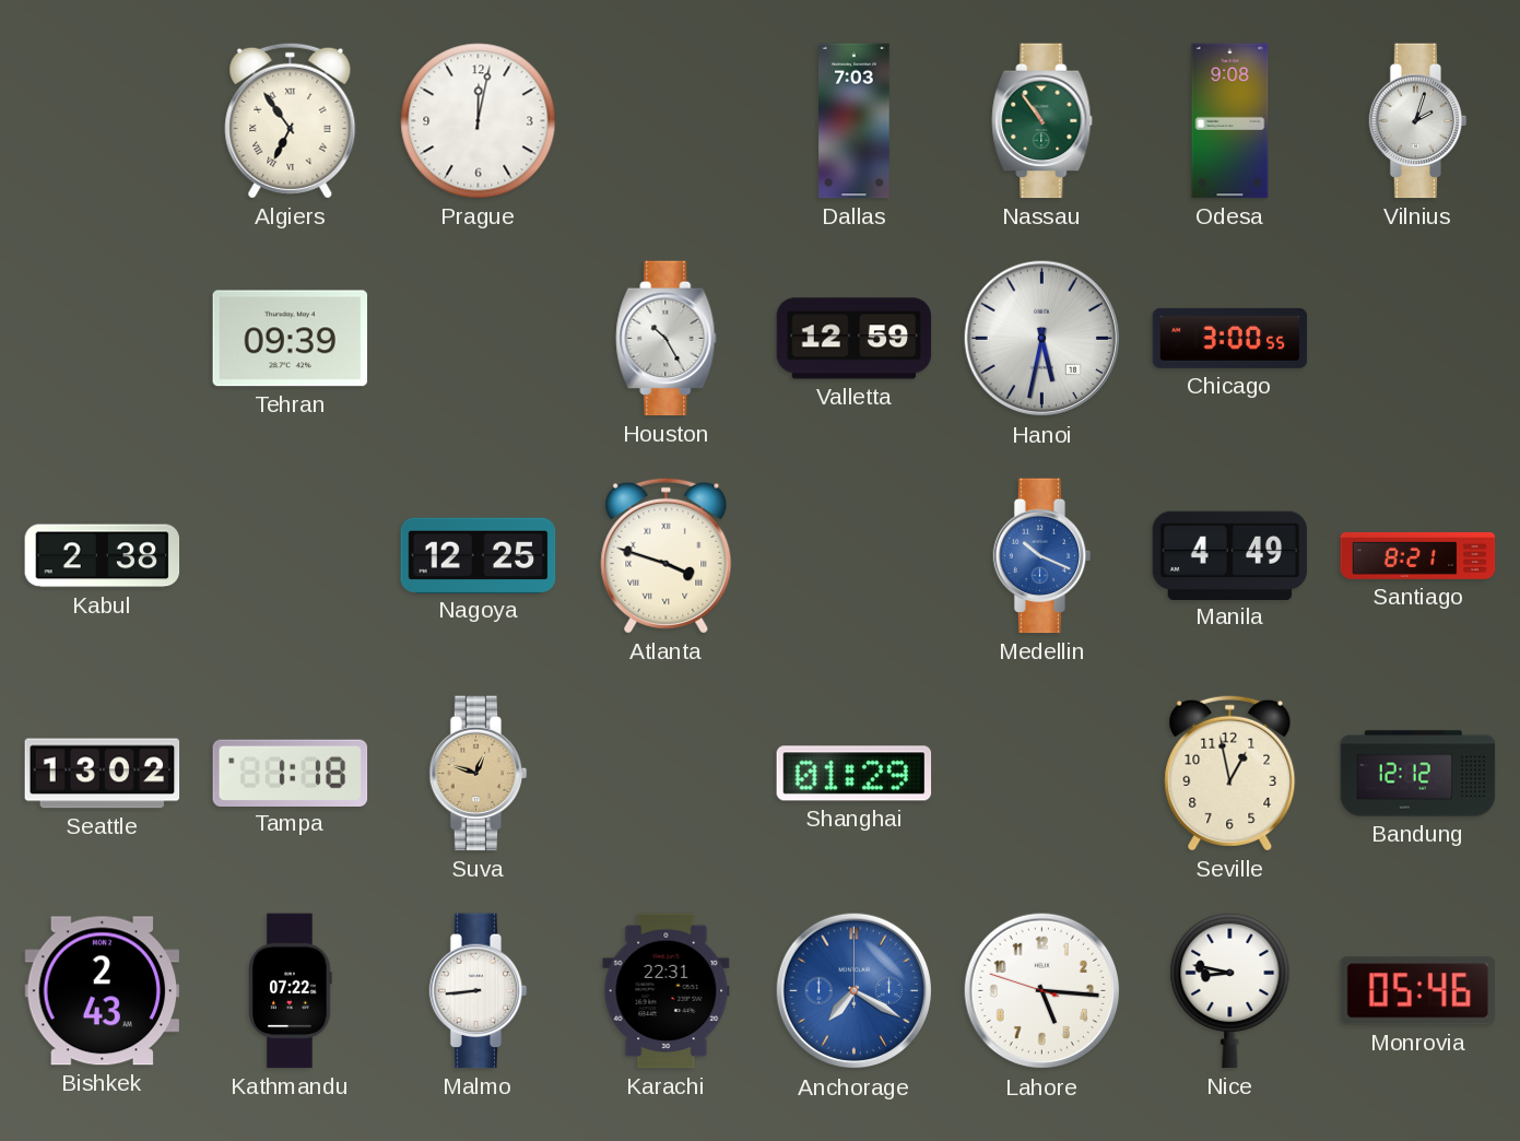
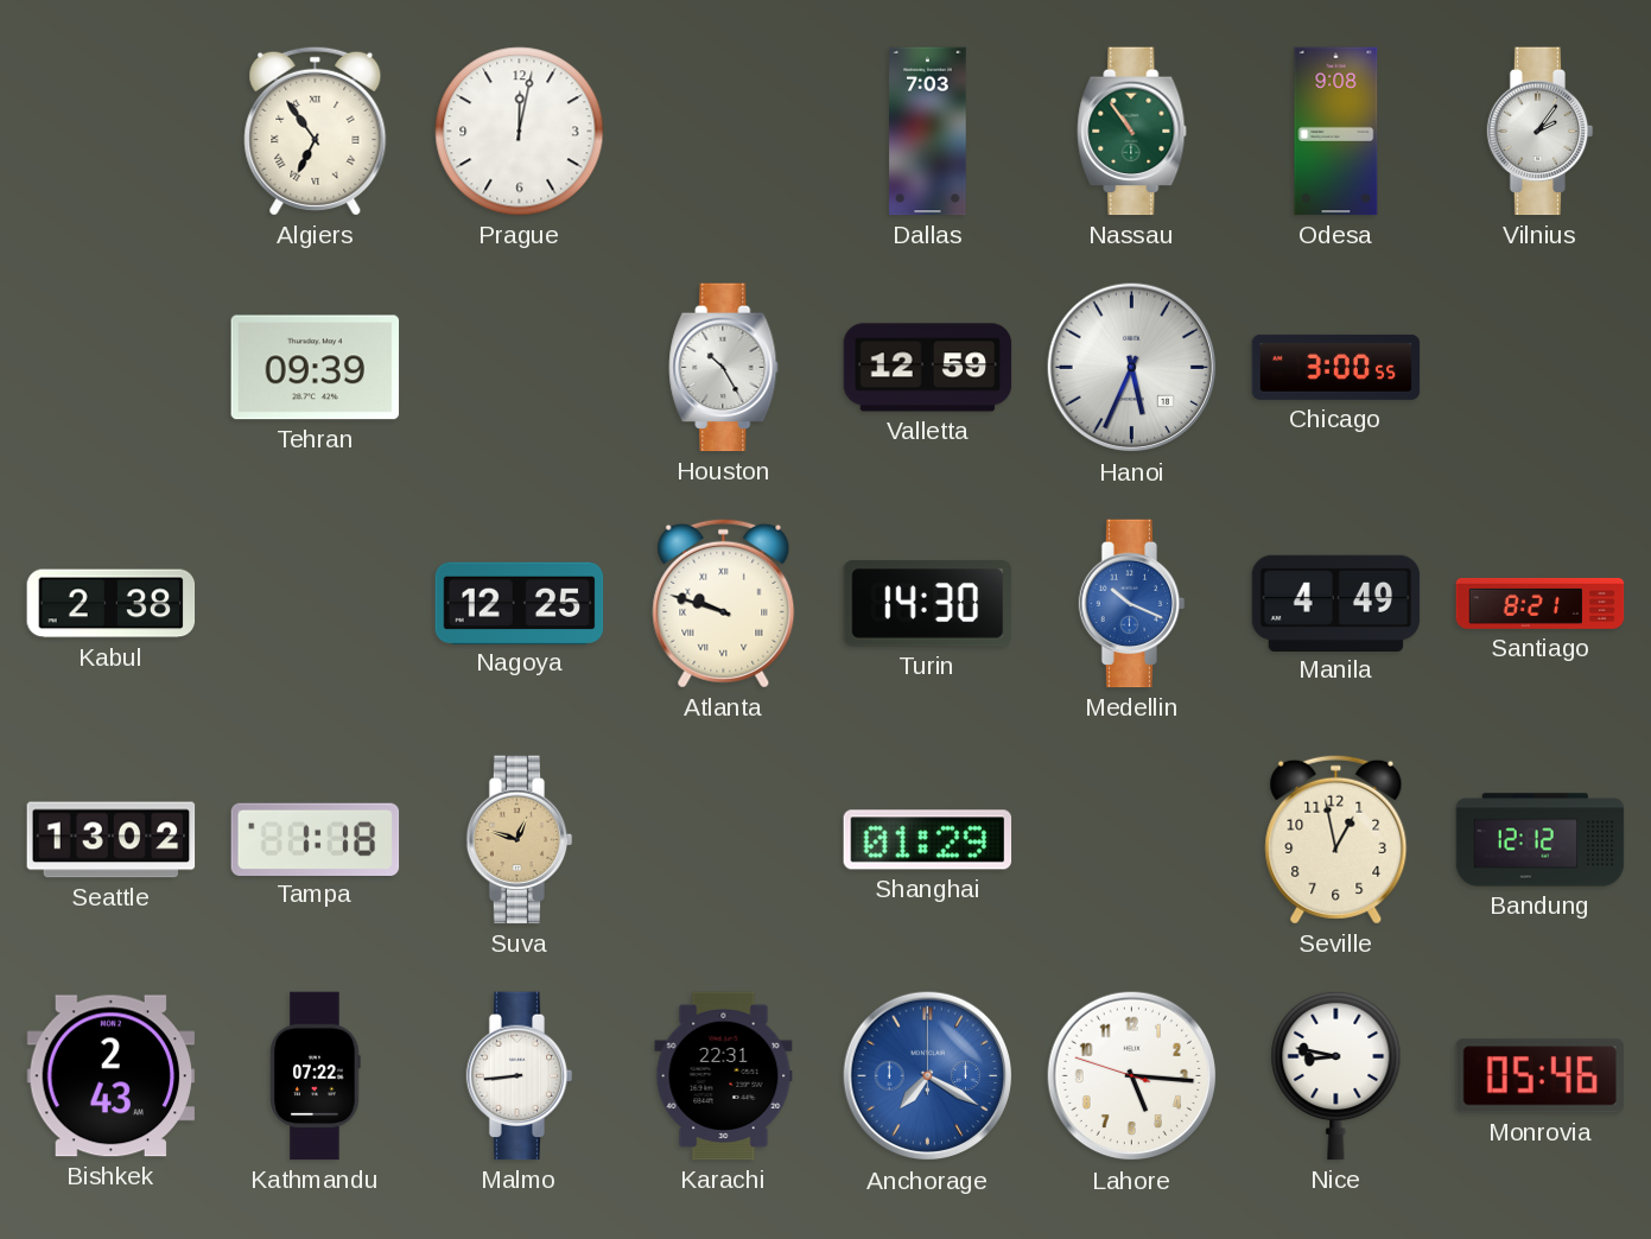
Vilnius: 2:03 -> 2:06 (1541, 132)
Hanoi: 5:32 -> 5:34 (1132, 368)
Atlanta: 3:48 -> 9:48 (724, 603)
Turin: none -> 14:30 (928, 604)
